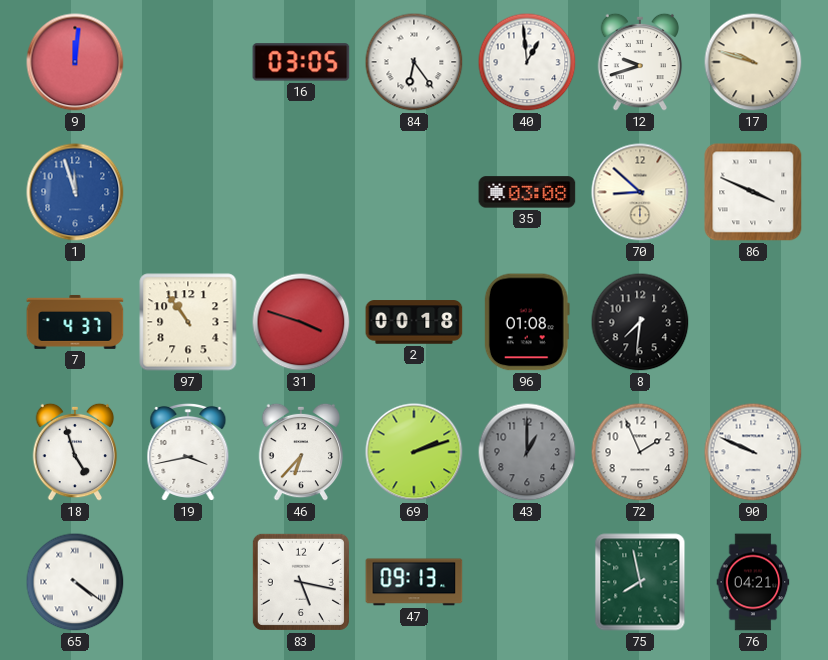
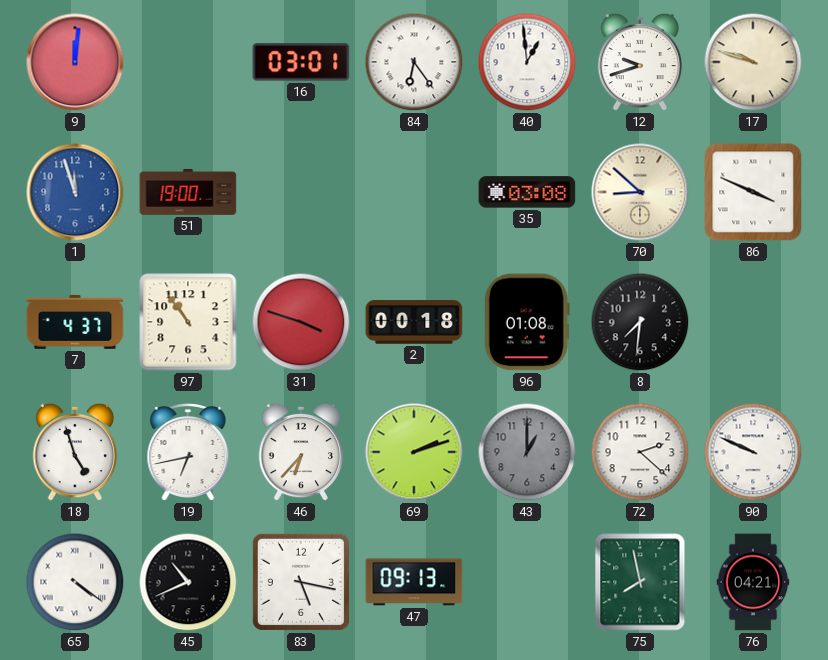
16: 03:05 -> 03:01 (301, 62)
51: none -> 19:00 (188, 192)
19: 3:43 -> 6:43 (188, 452)
72: 1:56 -> 2:22 (640, 452)
45: none -> 10:41 (188, 582)
